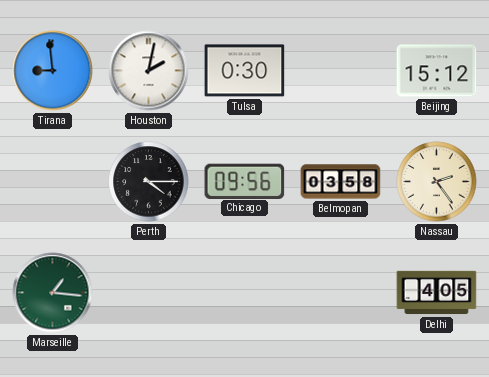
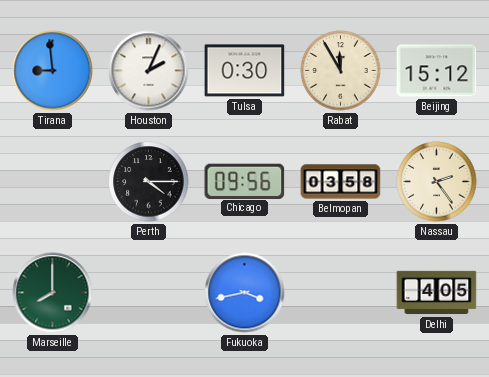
Houston: 2:02 -> 2:04 (149, 71)
Rabat: none -> 11:55 (341, 71)
Marseille: 1:16 -> 8:00 (53, 293)
Fukuoka: none -> 3:43 (245, 293)
